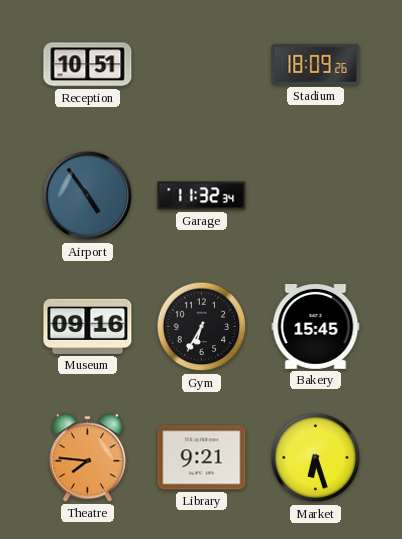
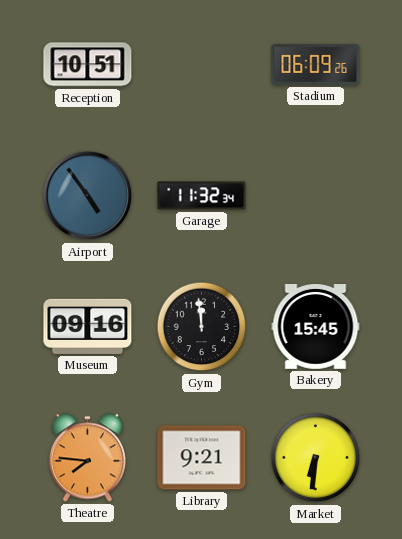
Stadium: 18:09 -> 06:09 (316, 64)
Gym: 6:35 -> 11:59 (202, 327)
Market: 6:27 -> 6:31 (316, 458)
